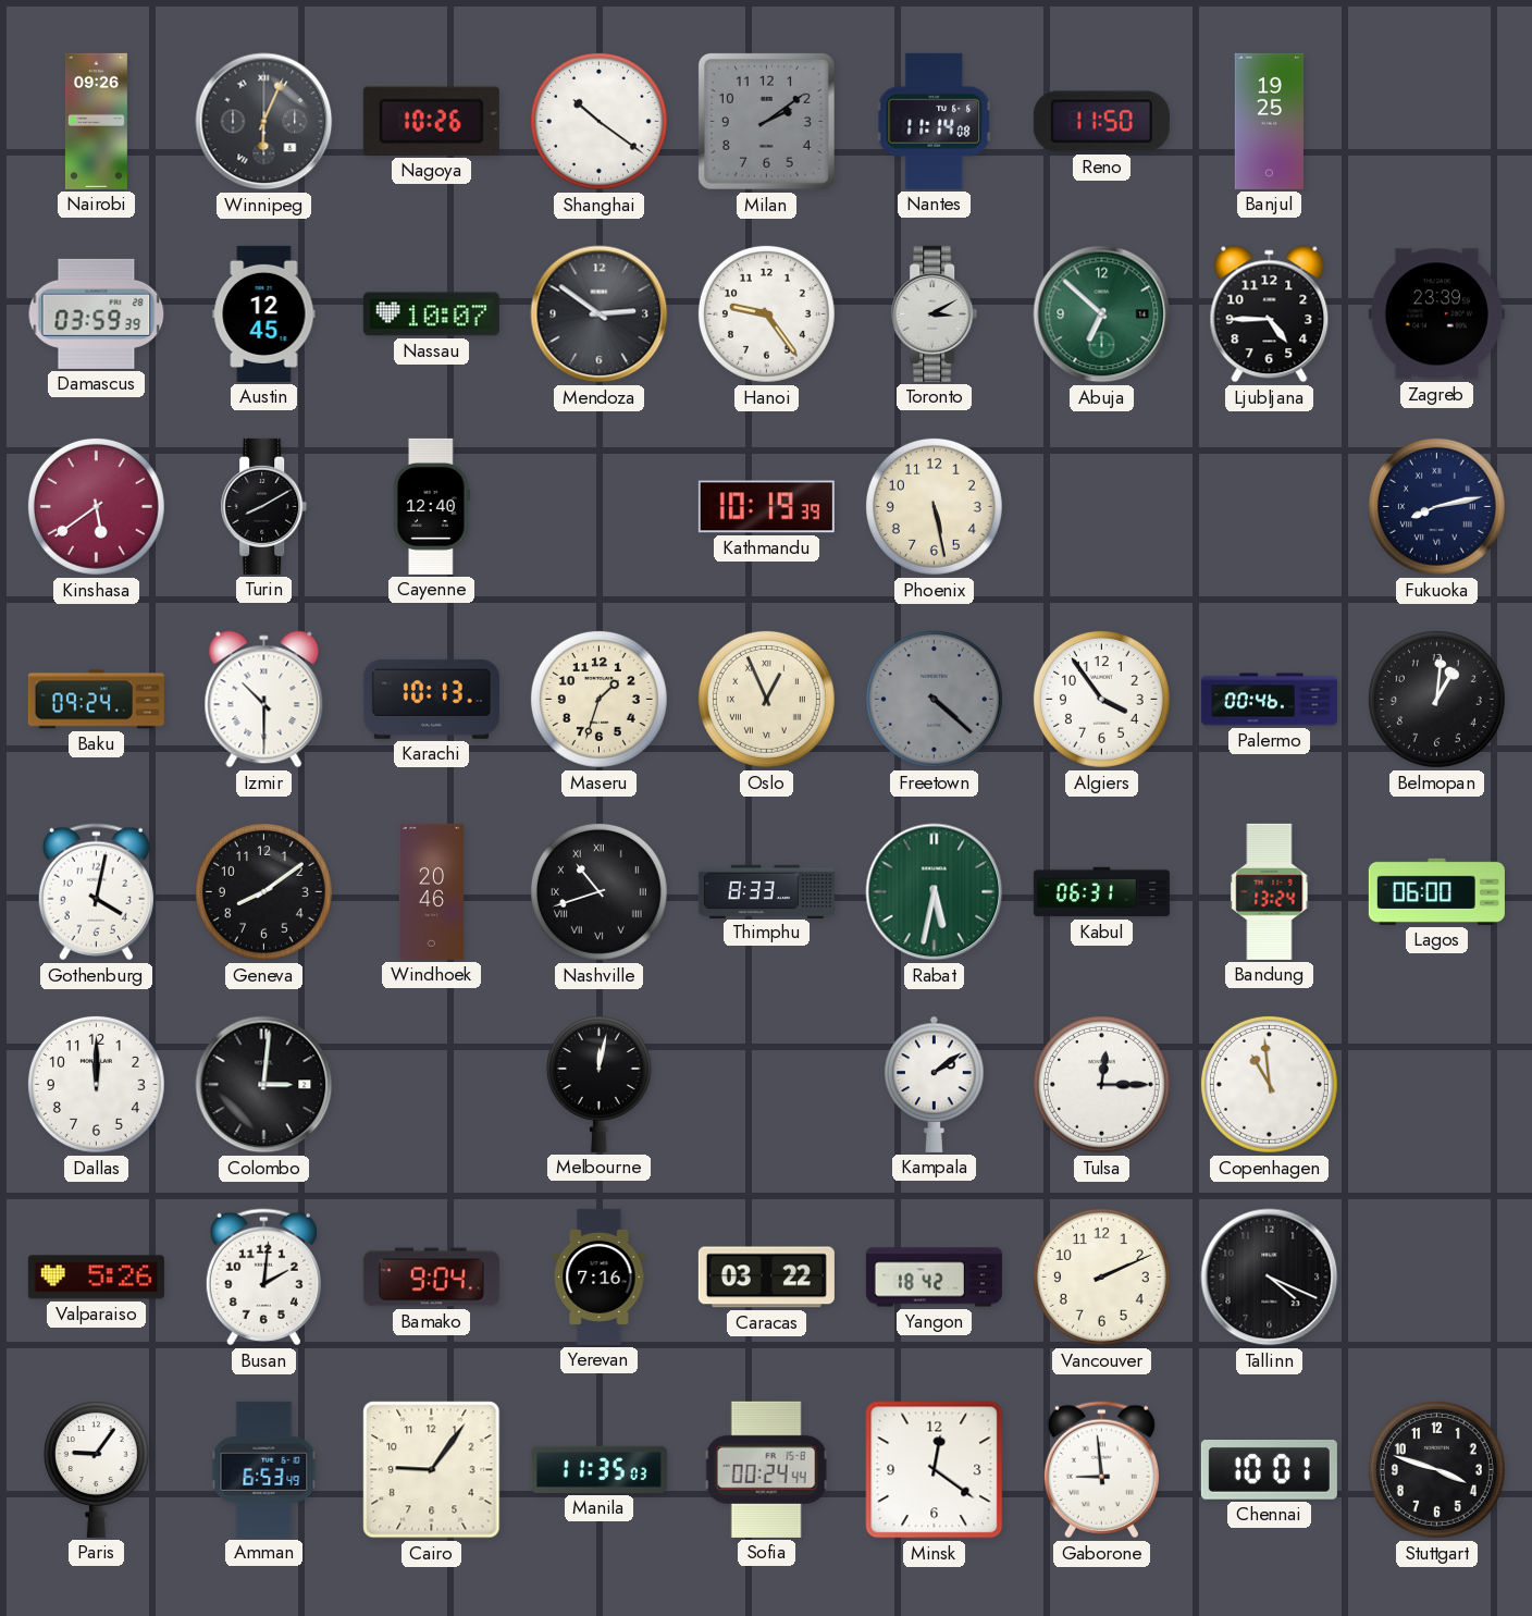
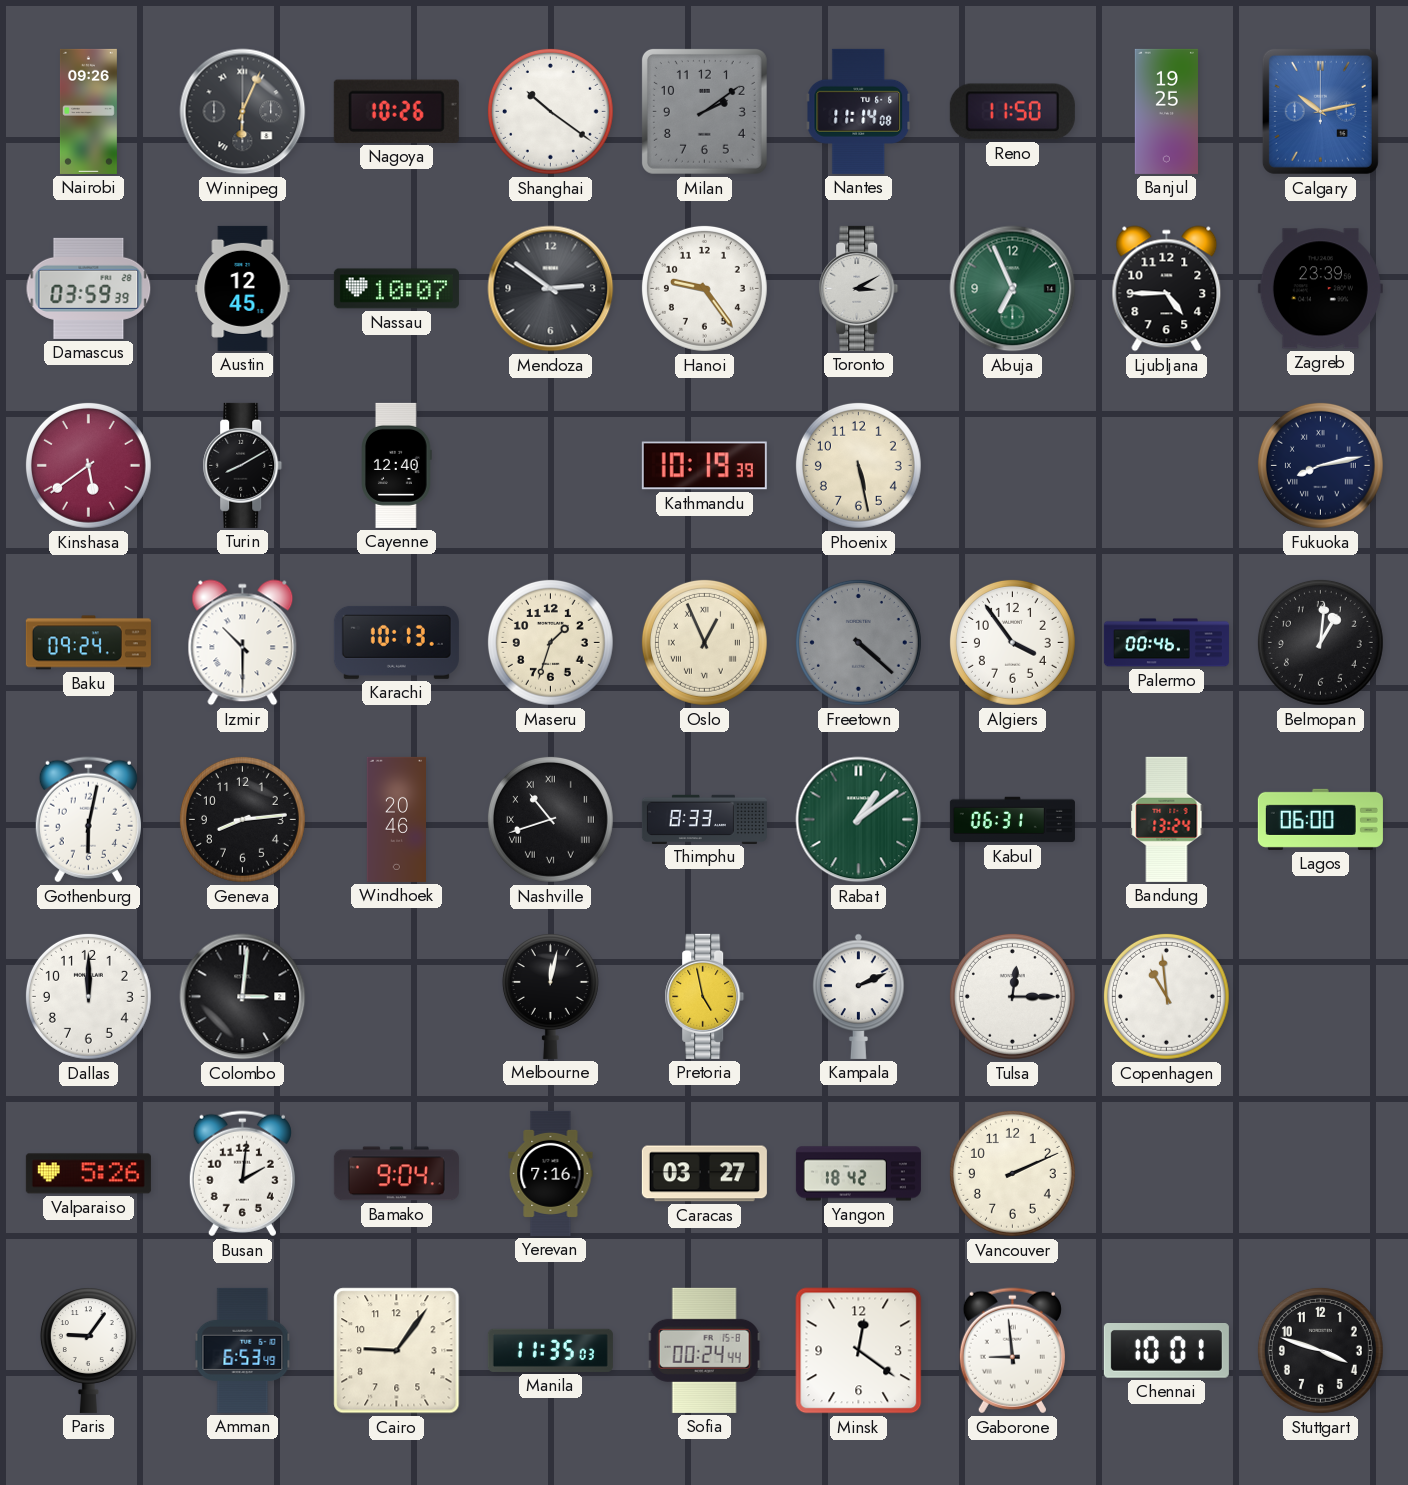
Calgary: none -> 10:13 (1320, 111)
Abuja: 6:52 -> 6:56 (1013, 289)
Gothenburg: 4:02 -> 6:02 (88, 820)
Geneva: 8:09 -> 8:14 (242, 819)
Rabat: 5:32 -> 1:09 (859, 820)
Pretoria: none -> 4:58 (705, 996)
Kampala: 2:09 -> 2:11 (859, 996)
Caracas: 03:22 -> 03:27 (704, 1174)
Tallinn: 4:19 -> none (1270, 1278)
